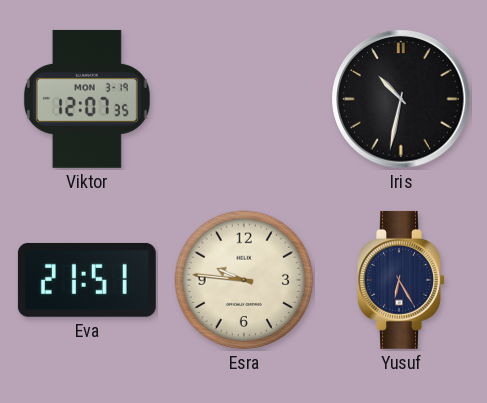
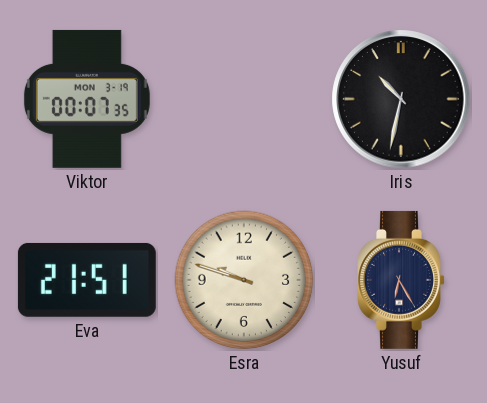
Viktor: 12:07 -> 00:07 (87, 99)
Esra: 9:46 -> 9:48 (244, 280)
